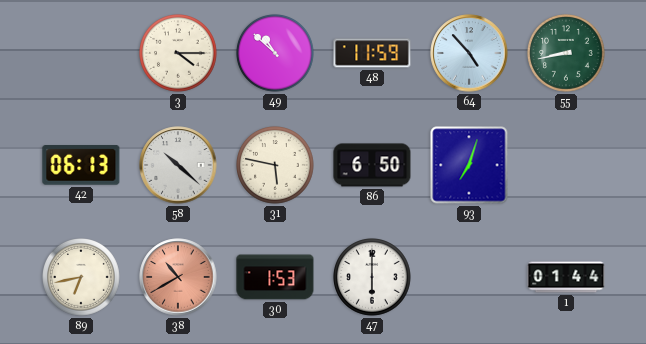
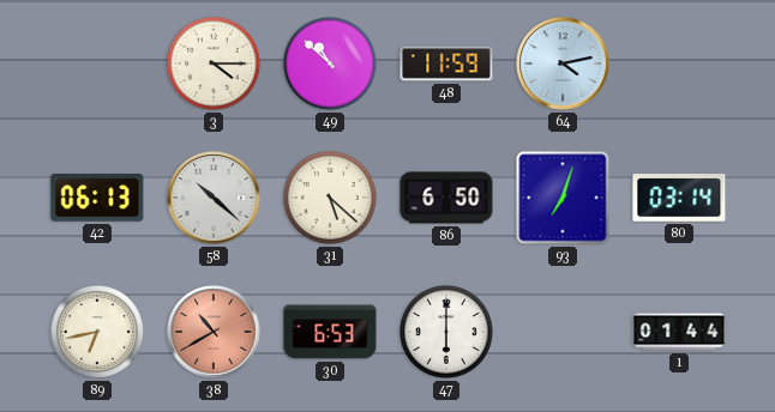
64: 4:53 -> 4:13 (563, 63)
55: 8:43 -> none (567, 54)
31: 5:47 -> 5:22 (331, 199)
80: none -> 03:14 (679, 198)
30: 1:53 -> 6:53 (330, 332)
